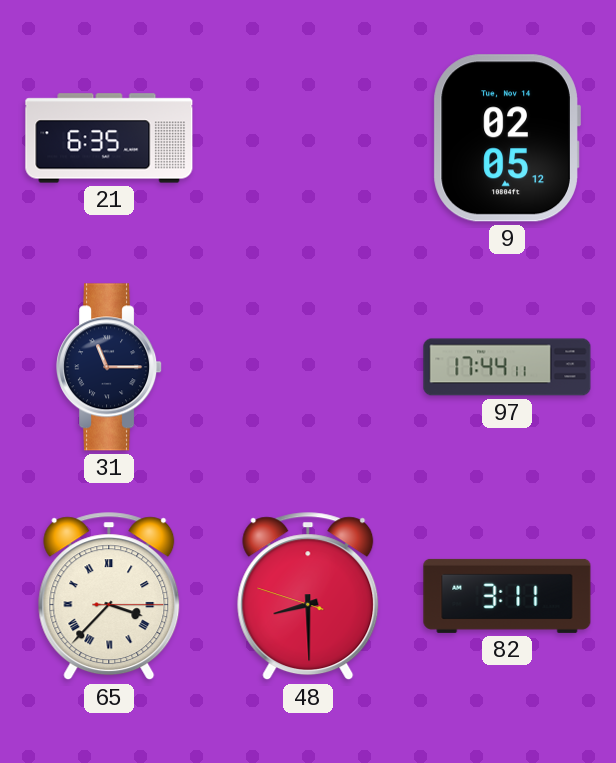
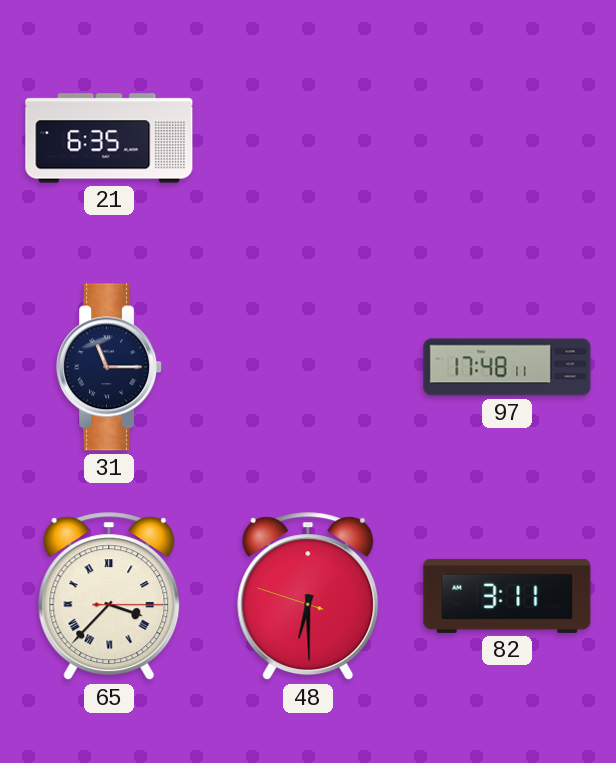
9: 02:05 -> none (507, 138)
97: 17:44 -> 17:48 (507, 367)
48: 8:29 -> 6:29 (308, 597)
